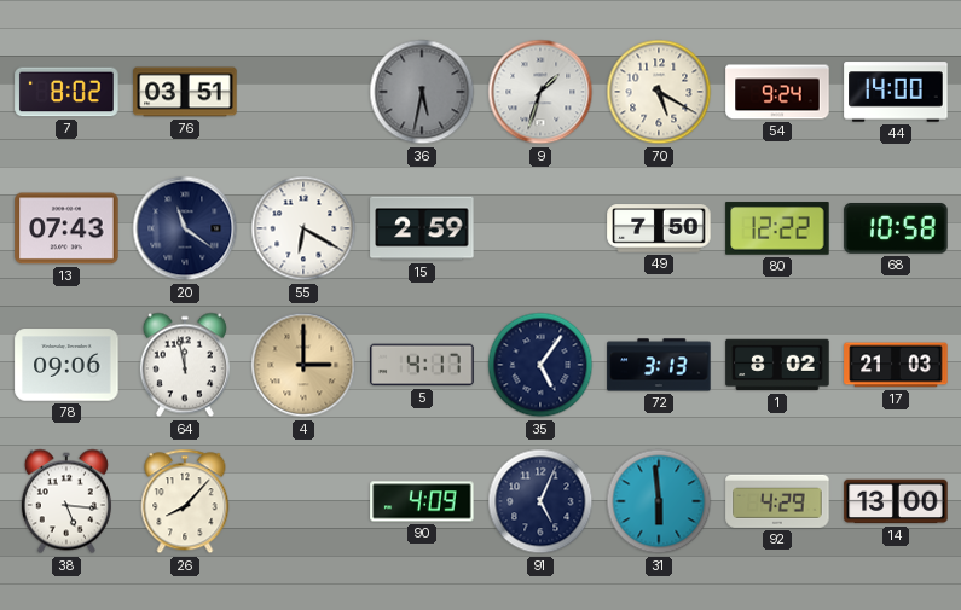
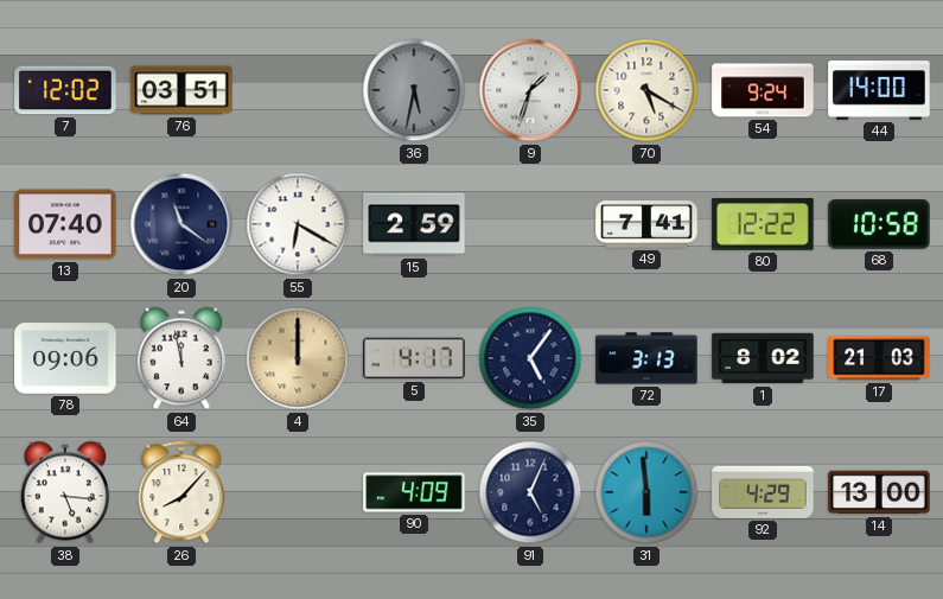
7: 8:02 -> 12:02 (65, 90)
13: 07:43 -> 07:40 (65, 224)
49: 7:50 -> 7:41 (646, 224)
4: 3:00 -> 12:00 (298, 358)
